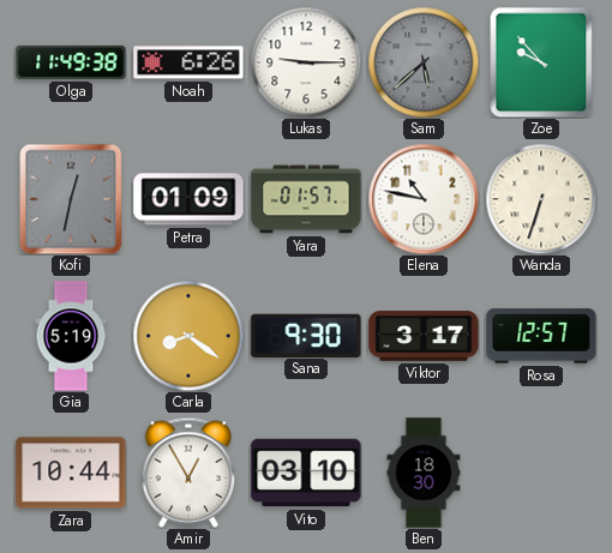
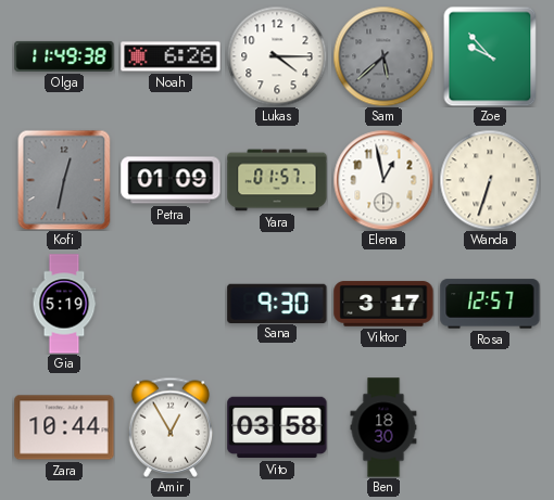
Lukas: 9:15 -> 4:15 (277, 56)
Elena: 10:47 -> 12:58 (383, 180)
Carla: 8:21 -> none (188, 336)
Vito: 03:10 -> 03:58 (277, 427)
